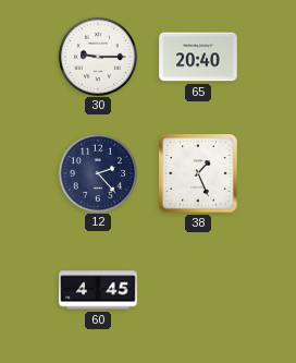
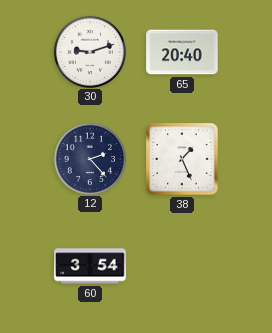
30: 9:15 -> 9:12 (89, 51)
60: 4:45 -> 3:54 (90, 266)
